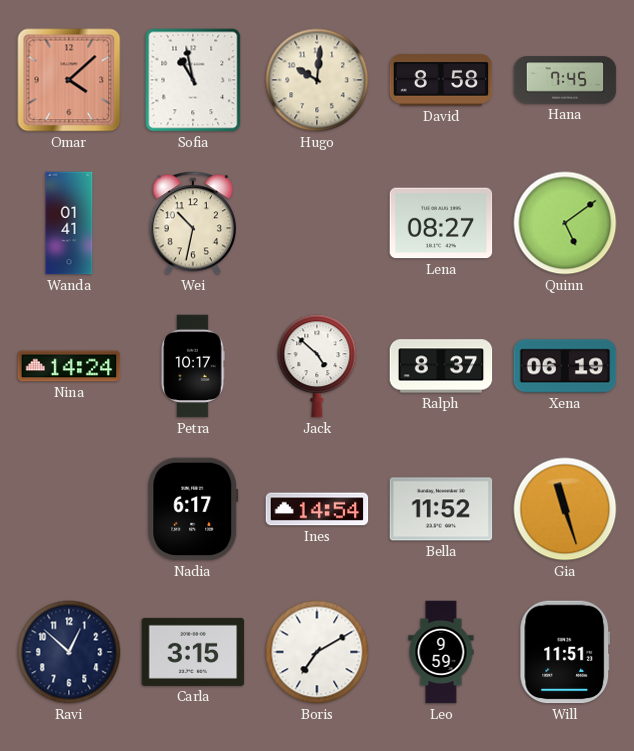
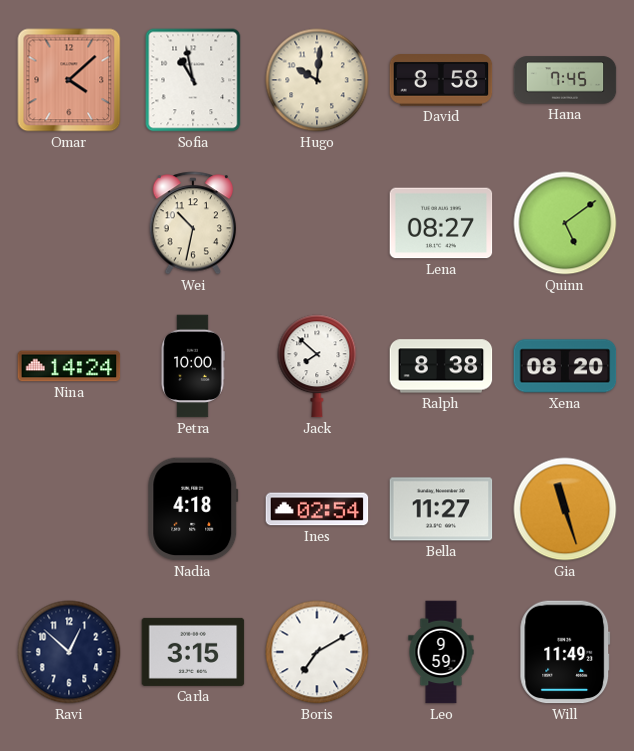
Wanda: 01:41 -> none (69, 223)
Petra: 10:17 -> 10:00 (193, 366)
Jack: 4:52 -> 7:52 (317, 366)
Ralph: 8:37 -> 8:38 (441, 366)
Xena: 06:19 -> 08:20 (565, 366)
Nadia: 6:17 -> 4:18 (193, 509)
Ines: 14:54 -> 02:54 (317, 509)
Bella: 11:52 -> 11:27 (441, 509)
Will: 11:51 -> 11:49 (565, 652)
